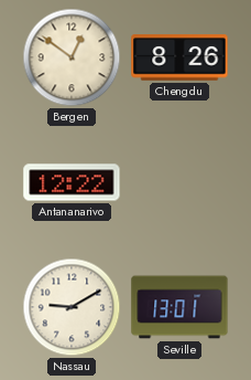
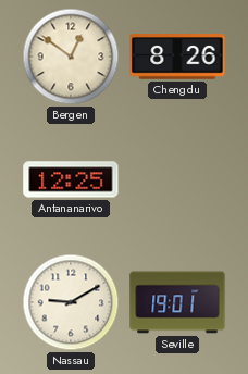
Antananarivo: 12:22 -> 12:25 (71, 179)
Seville: 13:01 -> 19:01 (177, 302)
